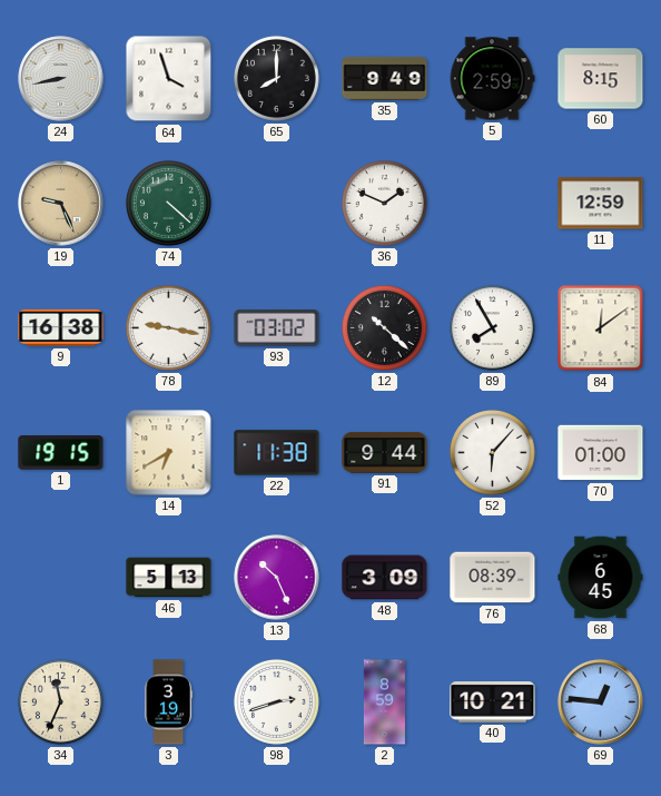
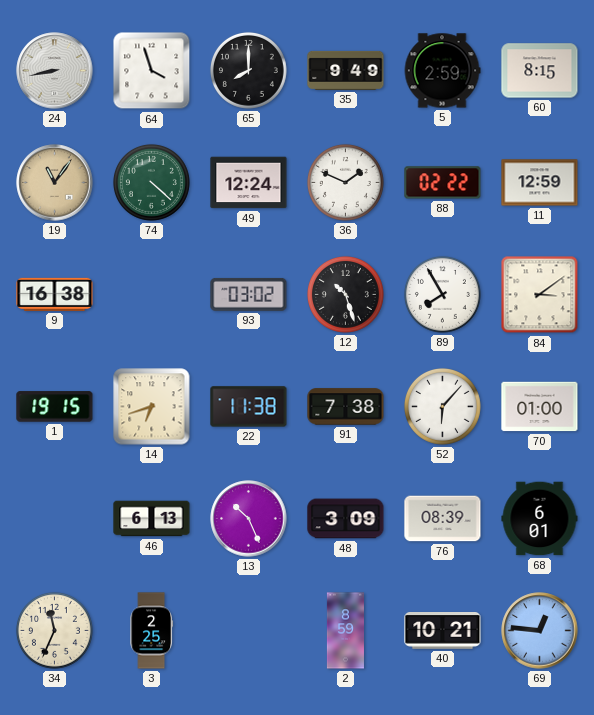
19: 9:26 -> 11:06 (55, 183)
49: none -> 12:24 (249, 183)
88: none -> 02:22 (443, 183)
78: 9:17 -> none (168, 327)
12: 10:22 -> 10:27 (345, 294)
84: 12:09 -> 3:09 (540, 295)
14: 6:40 -> 6:42 (152, 407)
91: 9:44 -> 7:38 (346, 407)
46: 5:13 -> 6:13 (152, 519)
68: 6:45 -> 6:01 (540, 519)
3: 3:19 -> 2:25 (151, 631)
98: 2:42 -> none (276, 701)
